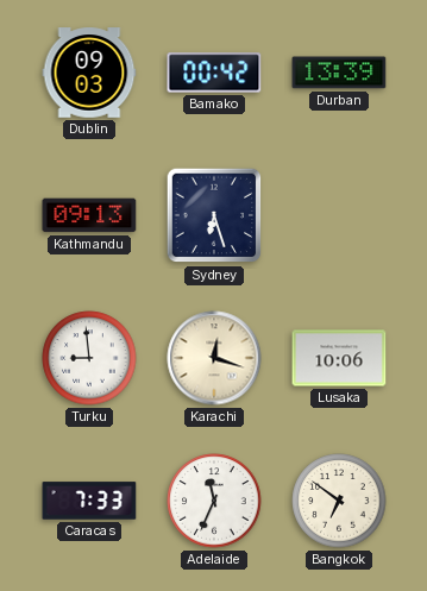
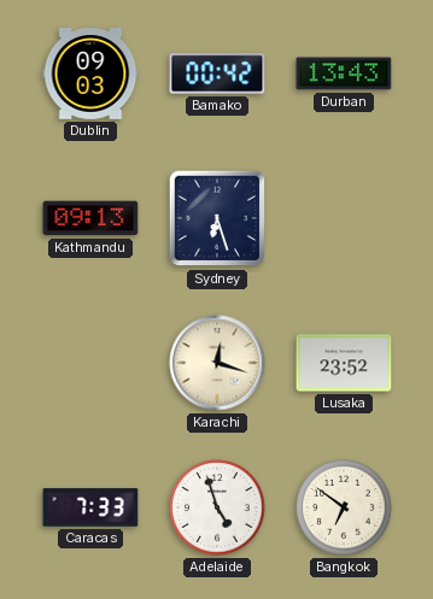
Durban: 13:39 -> 13:43 (344, 74)
Turku: 8:59 -> none (89, 358)
Lusaka: 10:06 -> 23:52 (344, 363)
Adelaide: 11:34 -> 4:57 (217, 507)
